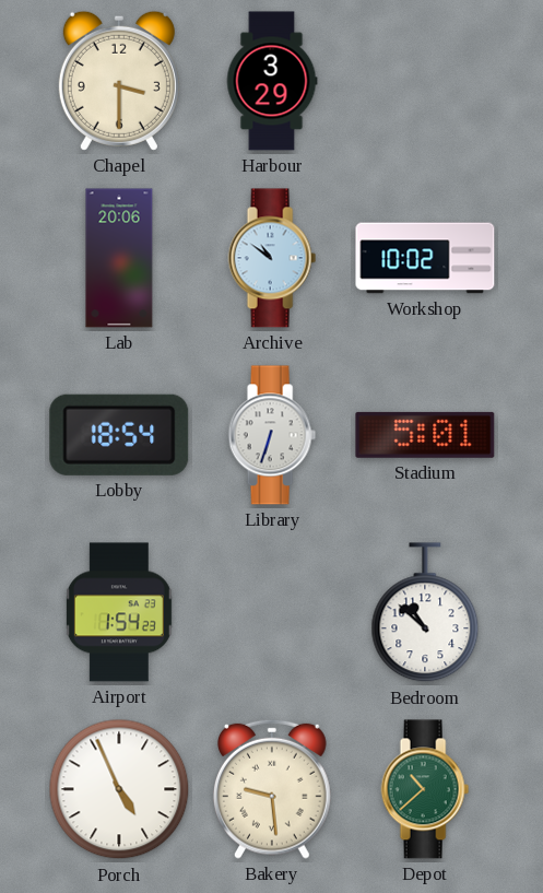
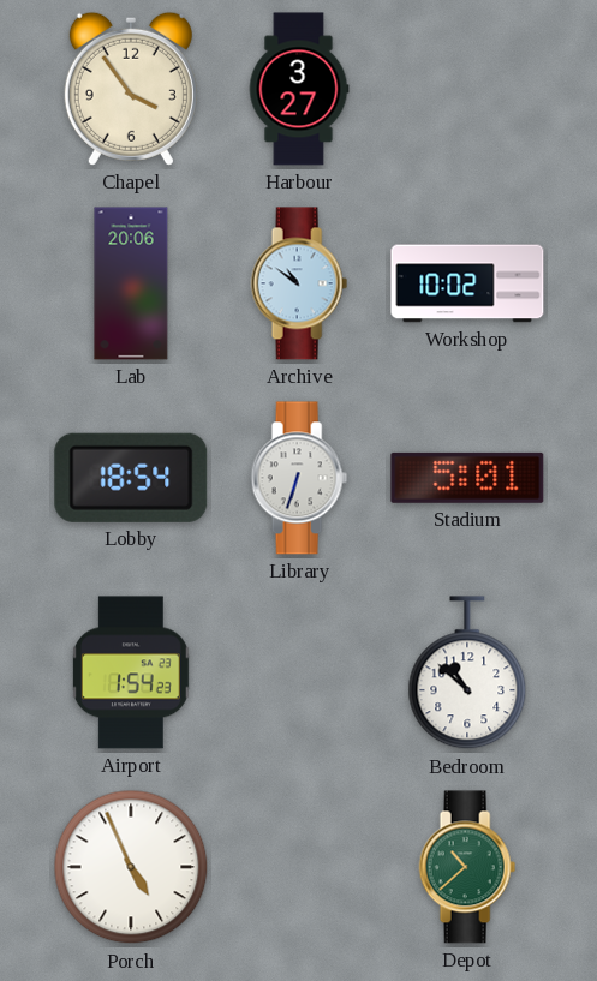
Chapel: 3:30 -> 3:54 (131, 89)
Harbour: 3:29 -> 3:27 (299, 89)
Bakery: 9:29 -> none (272, 789)
